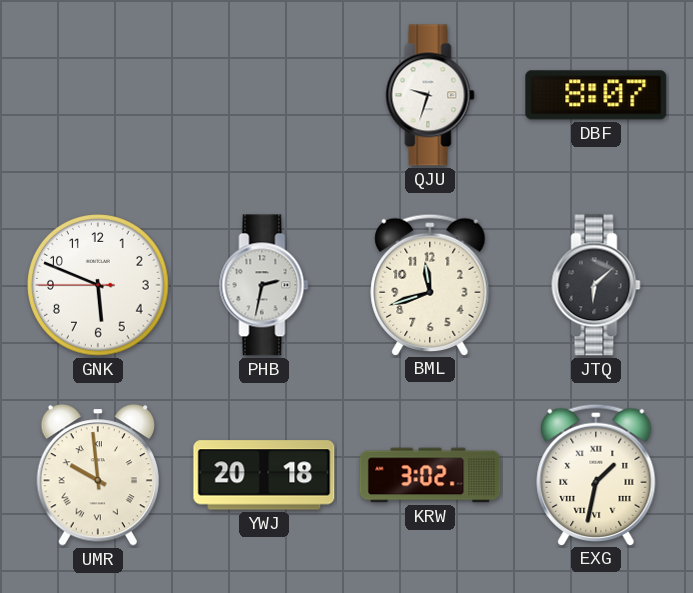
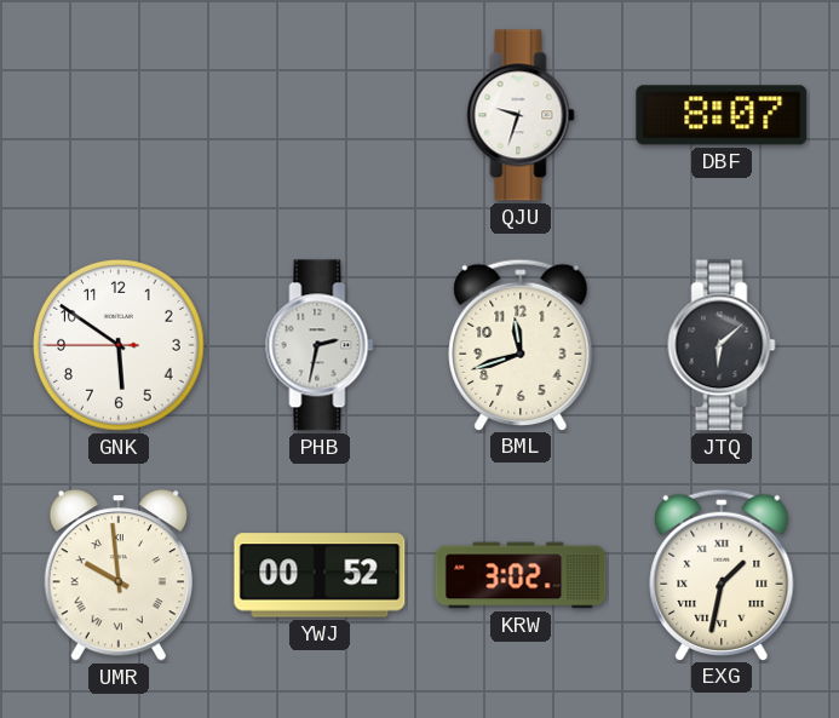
GNK: 5:48 -> 5:50 (120, 346)
YWJ: 20:18 -> 00:52 (320, 575)
